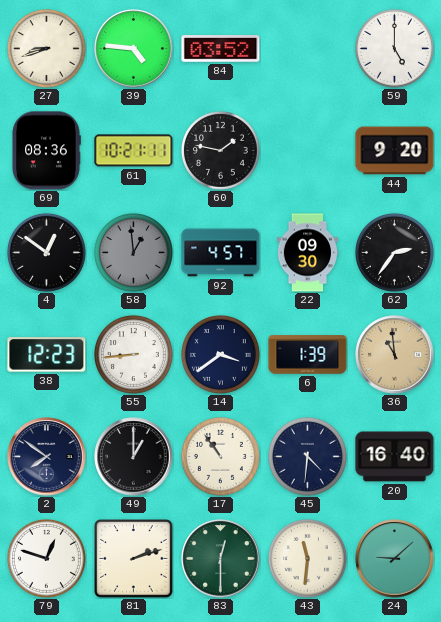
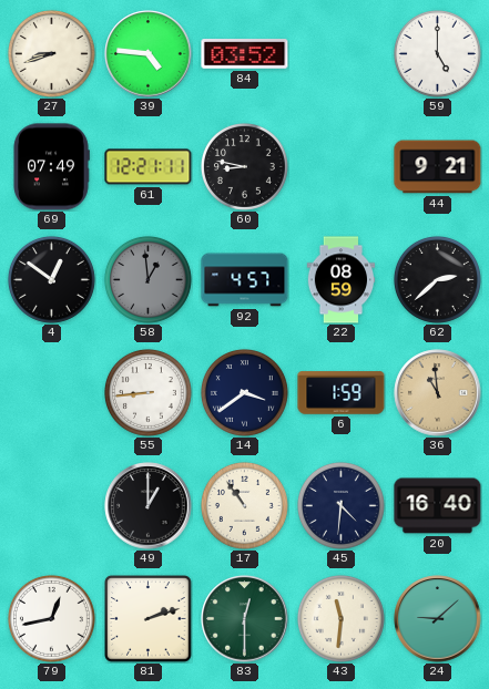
69: 08:36 -> 07:49 (51, 167)
61: 10:21 -> 12:21 (149, 167)
60: 1:47 -> 8:47 (244, 166)
44: 9:20 -> 9:21 (438, 167)
22: 09:30 -> 08:59 (342, 280)
62: 2:36 -> 2:38 (437, 279)
38: 12:23 -> none (47, 355)
6: 1:39 -> 1:59 (342, 393)
2: 7:51 -> none (47, 457)
79: 12:48 -> 12:43 (51, 618)
